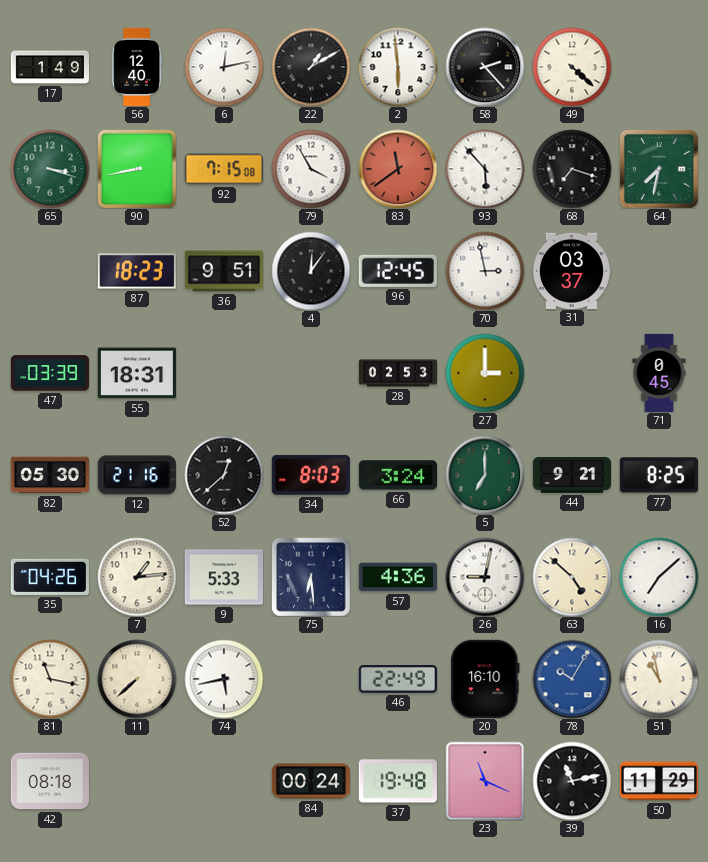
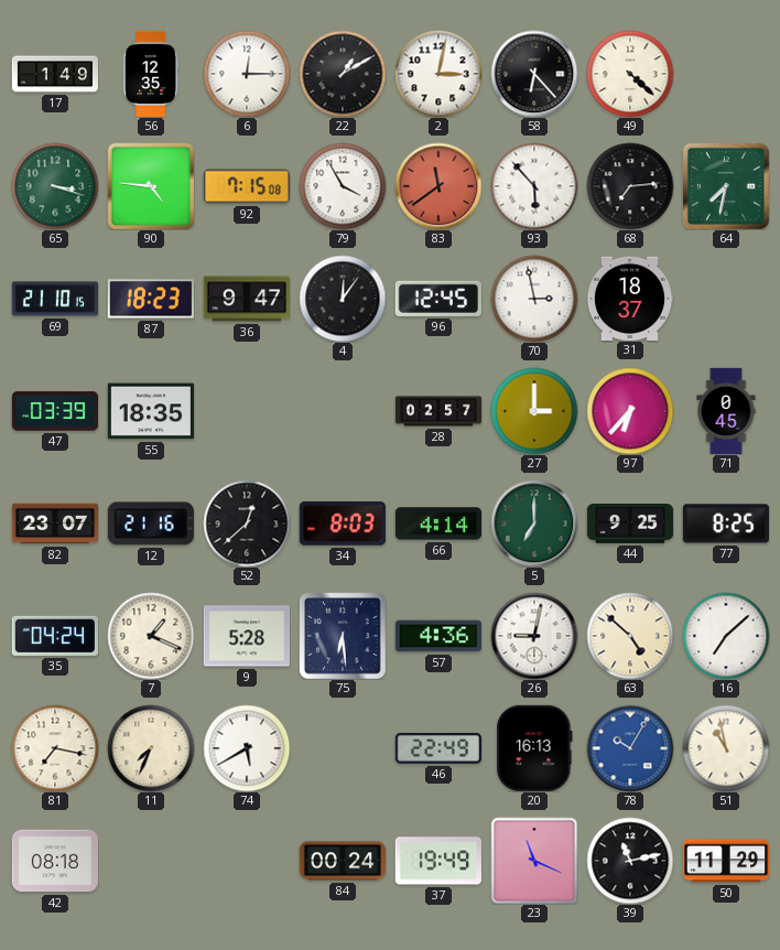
56: 12:40 -> 12:35 (151, 73)
6: 12:13 -> 12:15 (247, 74)
2: 5:59 -> 3:02 (438, 74)
58: 2:23 -> 6:23 (534, 74)
90: 8:43 -> 4:46 (151, 186)
68: 7:18 -> 7:14 (630, 186)
69: none -> 21:10 (54, 299)
36: 9:51 -> 9:47 (246, 299)
31: 03:37 -> 18:37 (629, 298)
55: 18:31 -> 18:35 (151, 411)
28: 02:53 -> 02:57 (438, 411)
97: none -> 6:37 (630, 411)
82: 05:30 -> 23:07 (54, 523)
66: 3:24 -> 4:14 (437, 523)
44: 9:21 -> 9:25 (629, 525)
35: 04:26 -> 04:24 (55, 636)
7: 1:14 -> 1:19 (151, 636)
9: 5:33 -> 5:28 (246, 636)
81: 11:17 -> 7:17 (55, 748)
11: 7:38 -> 7:34 (151, 748)
74: 5:43 -> 5:40 (247, 748)
20: 16:10 -> 16:13 (534, 748)
37: 19:48 -> 19:49 (438, 861)
